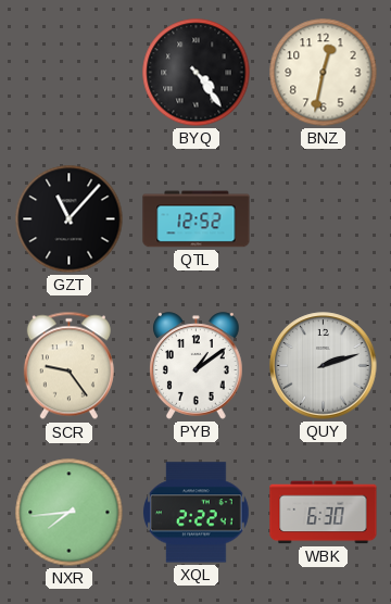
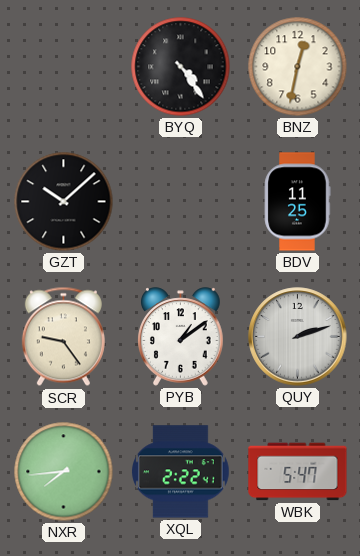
GZT: 11:07 -> 10:08 (64, 202)
QTL: 12:52 -> none (197, 219)
BDV: none -> 11:25 (297, 202)
WBK: 6:30 -> 5:47 (298, 472)
